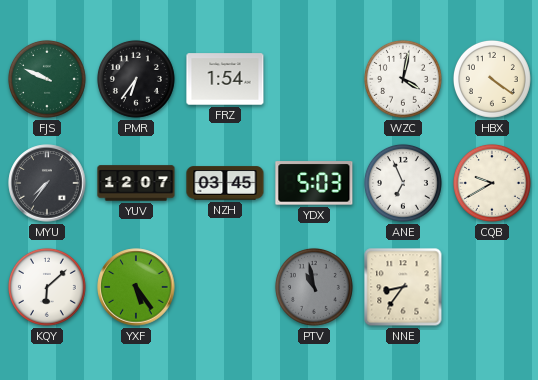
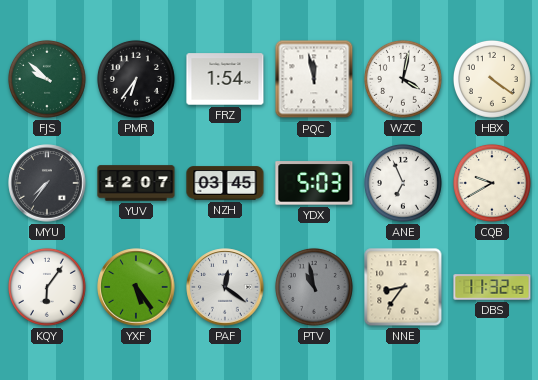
FJS: 9:49 -> 9:52 (47, 79)
PQC: none -> 11:58 (314, 79)
KQY: 6:08 -> 6:06 (47, 287)
PAF: none -> 12:21 (225, 287)
DBS: none -> 11:32 (492, 287)
